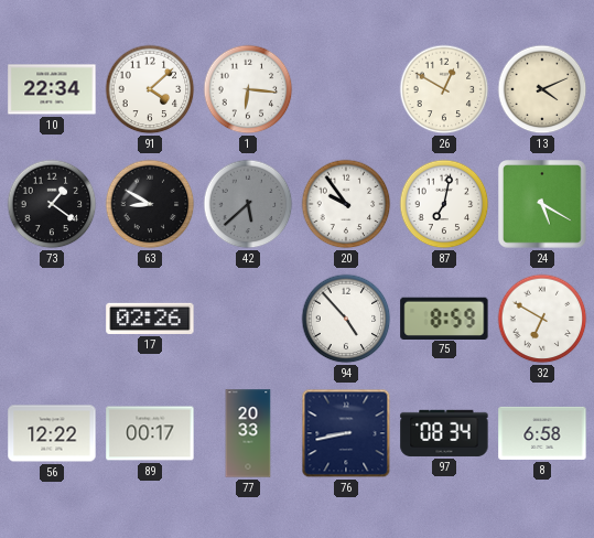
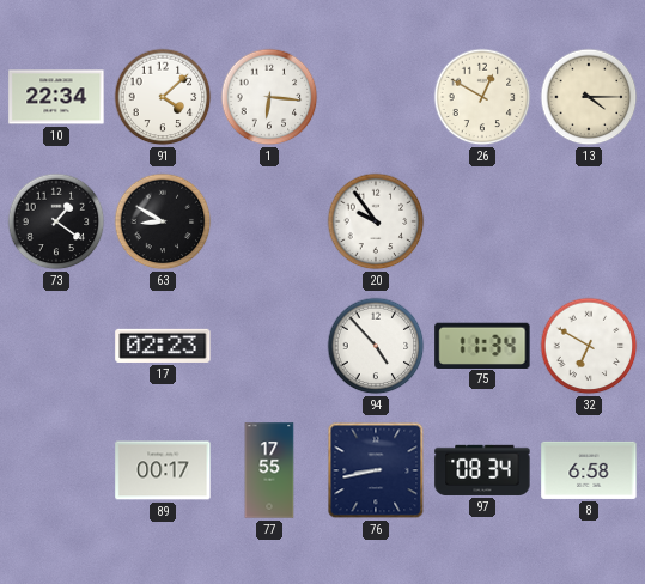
13: 4:11 -> 4:15 (589, 97)
42: 5:38 -> none (248, 204)
87: 7:02 -> none (444, 204)
24: 5:20 -> none (542, 204)
17: 02:26 -> 02:23 (163, 346)
75: 8:59 -> 11:34 (482, 345)
56: 12:22 -> none (52, 433)
77: 20:33 -> 17:55 (269, 470)
